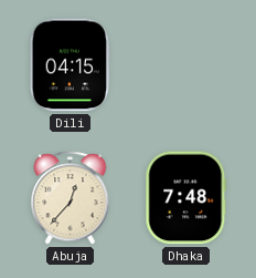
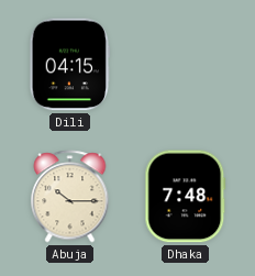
Abuja: 12:37 -> 10:15 (70, 197)
